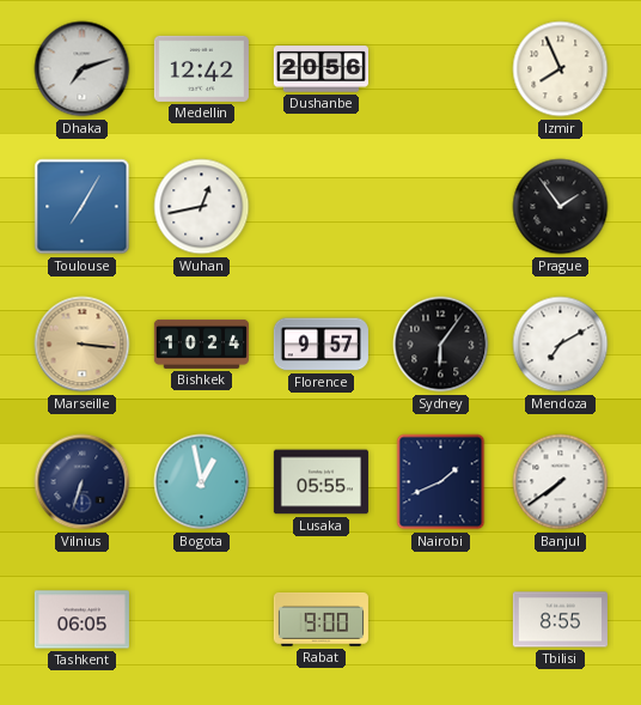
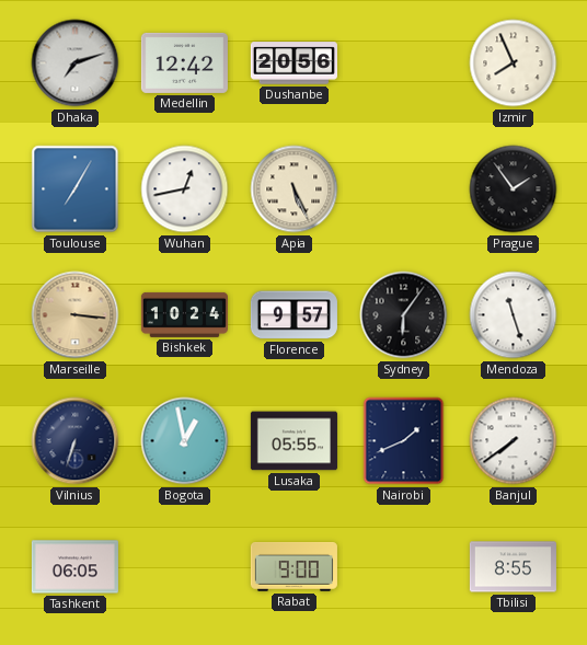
Apia: none -> 5:26 (295, 189)
Mendoza: 7:10 -> 11:27 (514, 315)
